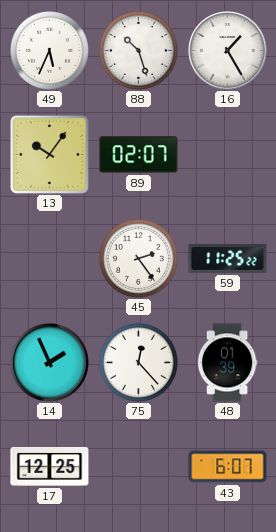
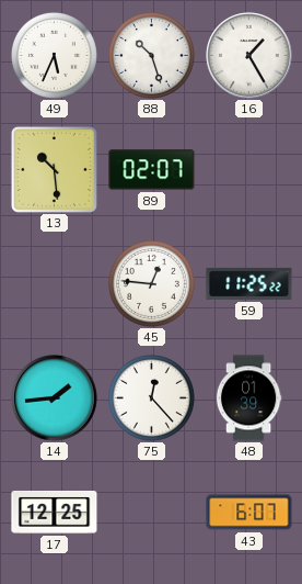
13: 10:06 -> 10:29 (54, 169)
45: 2:24 -> 12:46 (151, 283)
14: 1:56 -> 1:44 (55, 398)
